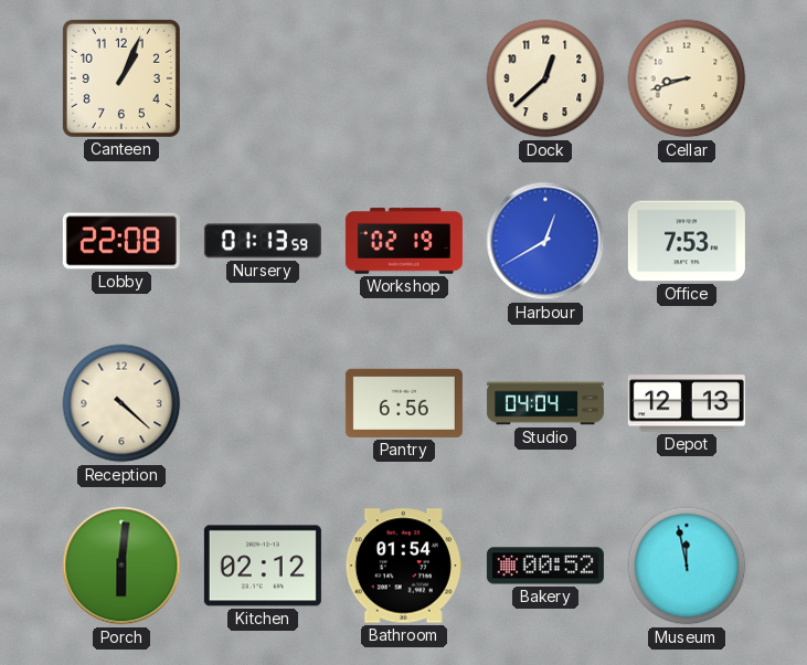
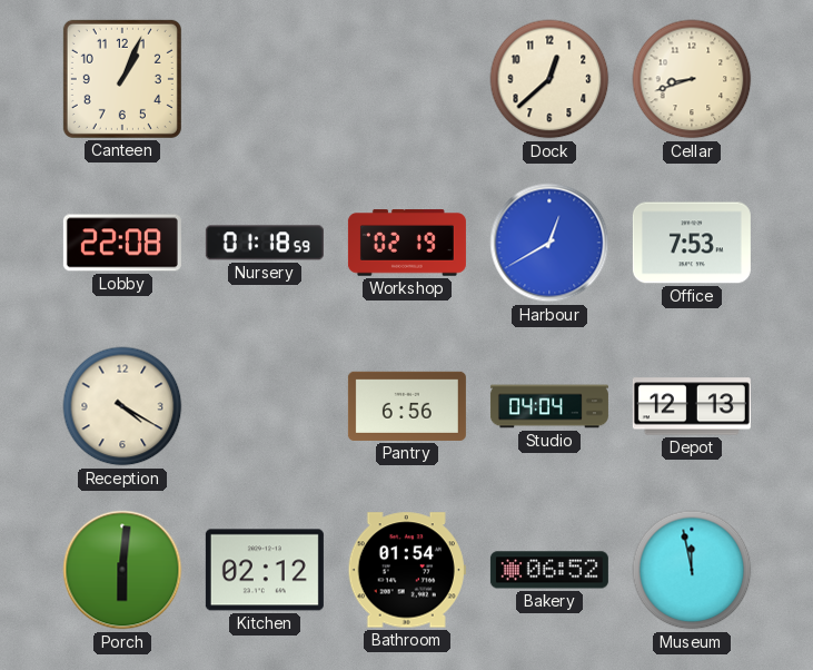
Nursery: 01:13 -> 01:18 (265, 243)
Reception: 4:22 -> 4:20 (122, 406)
Bakery: 00:52 -> 06:52 (549, 570)
